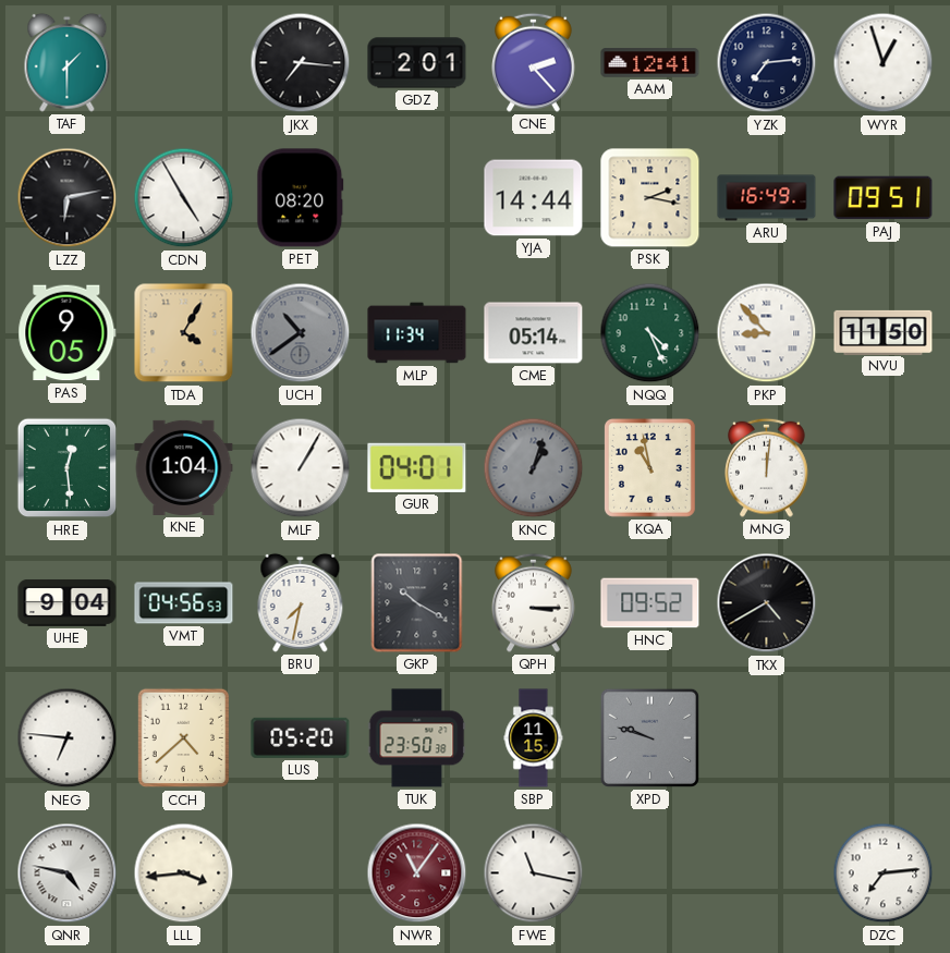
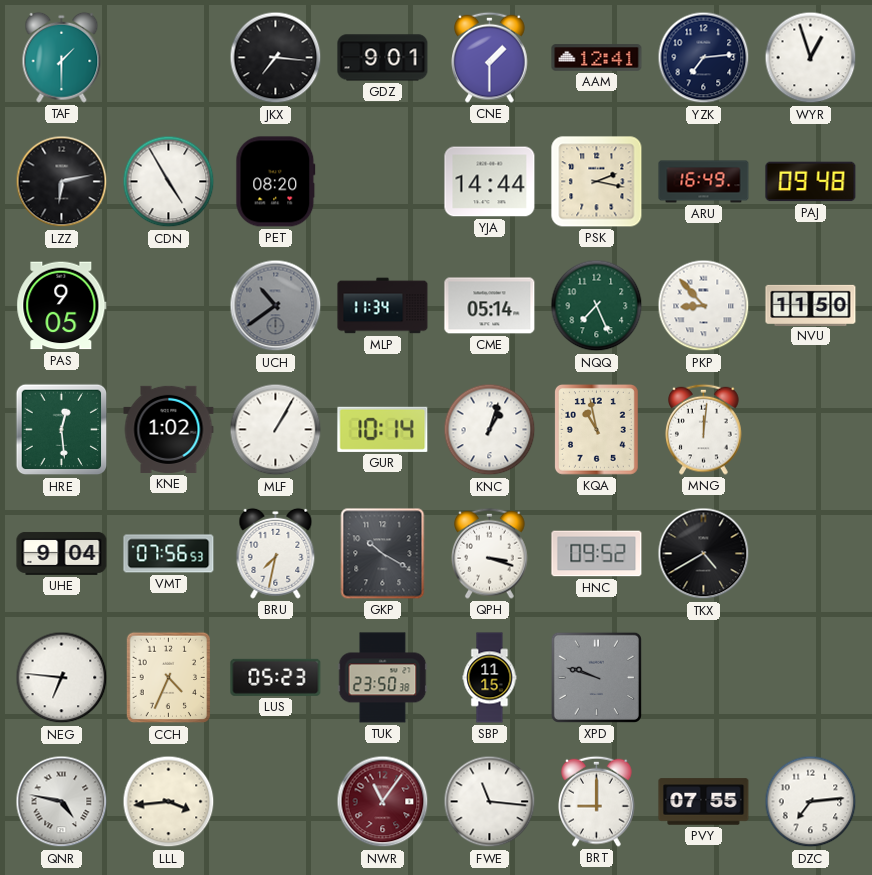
GDZ: 2:01 -> 9:01 (383, 58)
CNE: 2:23 -> 1:30 (490, 57)
PAJ: 09:51 -> 09:48 (811, 182)
TDA: 4:05 -> none (184, 333)
NQQ: 4:26 -> 7:26 (597, 306)
KNE: 1:04 -> 1:02 (169, 429)
GUR: 04:01 -> 10:14 (383, 429)
KNC dial: grey -> white (490, 430)
VMT: 04:56 -> 07:56 (169, 554)
QPH: 3:15 -> 3:18 (490, 553)
CCH: 4:38 -> 4:34 (168, 678)
LUS: 05:20 -> 05:23 (276, 677)
FWE: 11:17 -> 11:16 (490, 802)
BRT: none -> 9:00 (597, 801)
PVY: none -> 07:55 (704, 802)
